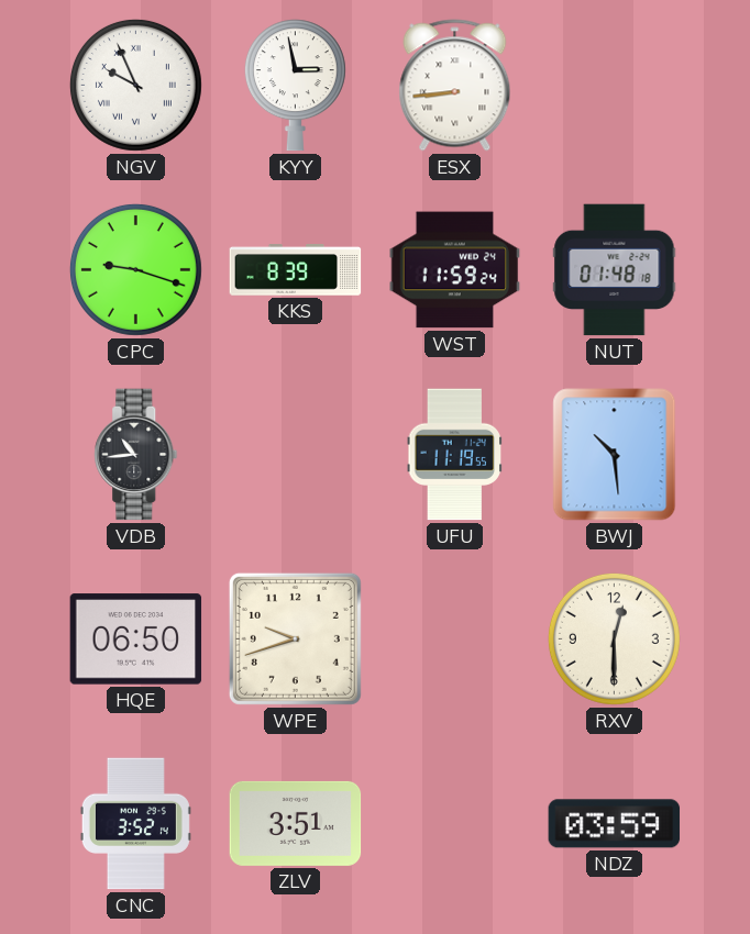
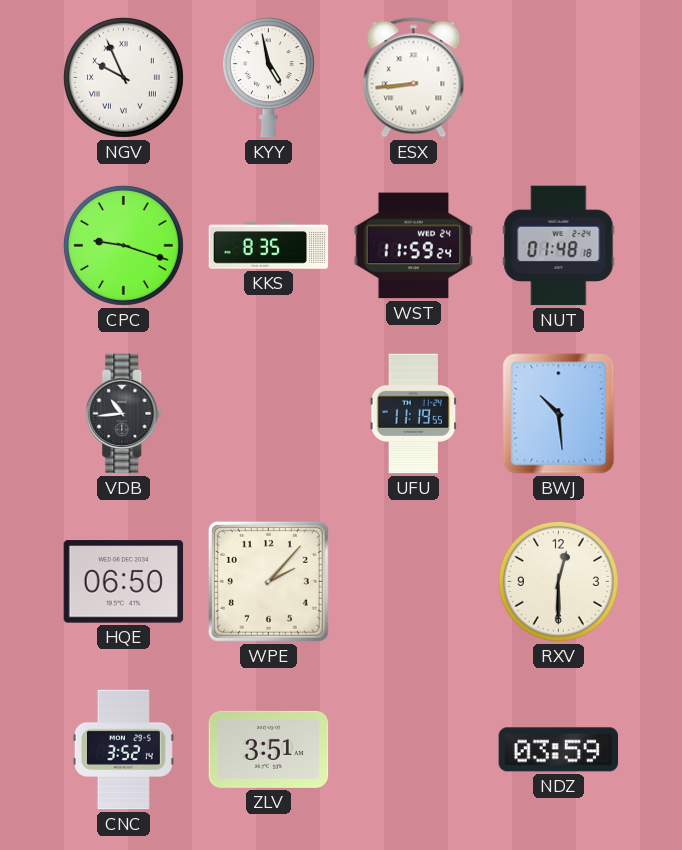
KYY: 2:58 -> 4:58 (268, 78)
KKS: 8:39 -> 8:35 (269, 246)
WPE: 9:42 -> 2:07 (268, 581)
